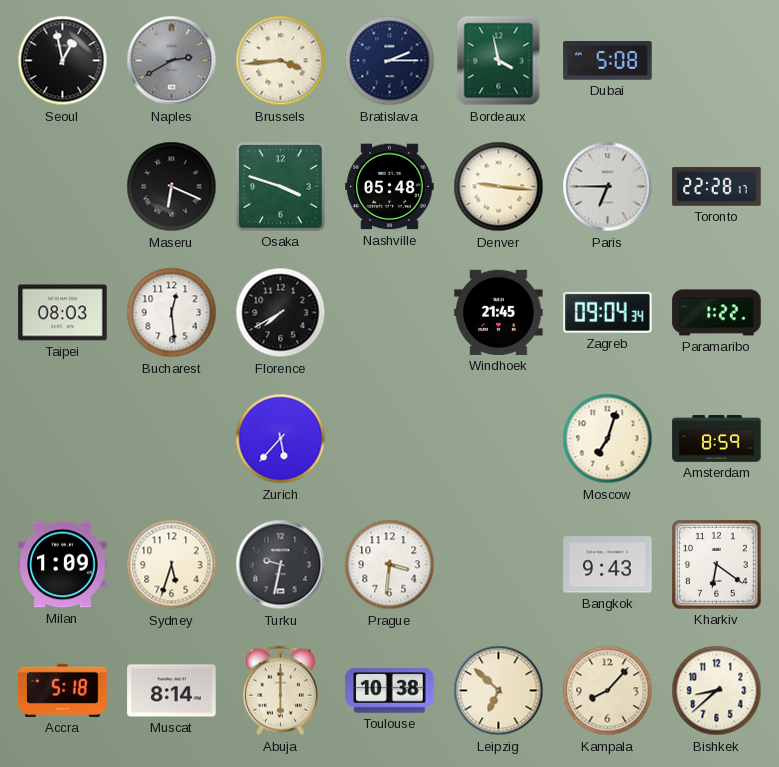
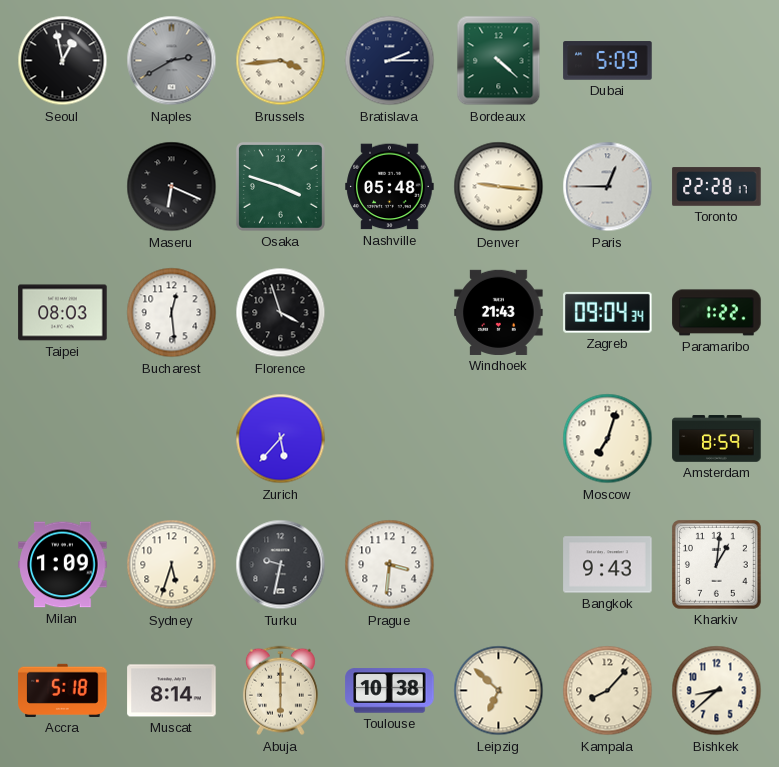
Bordeaux: 3:58 -> 4:22 (499, 61)
Dubai: 5:08 -> 5:09 (608, 61)
Paris: 6:45 -> 12:45 (608, 187)
Florence: 7:40 -> 3:57 (281, 313)
Windhoek: 21:45 -> 21:43 (499, 312)
Kharkiv: 6:21 -> 1:01 (716, 564)
